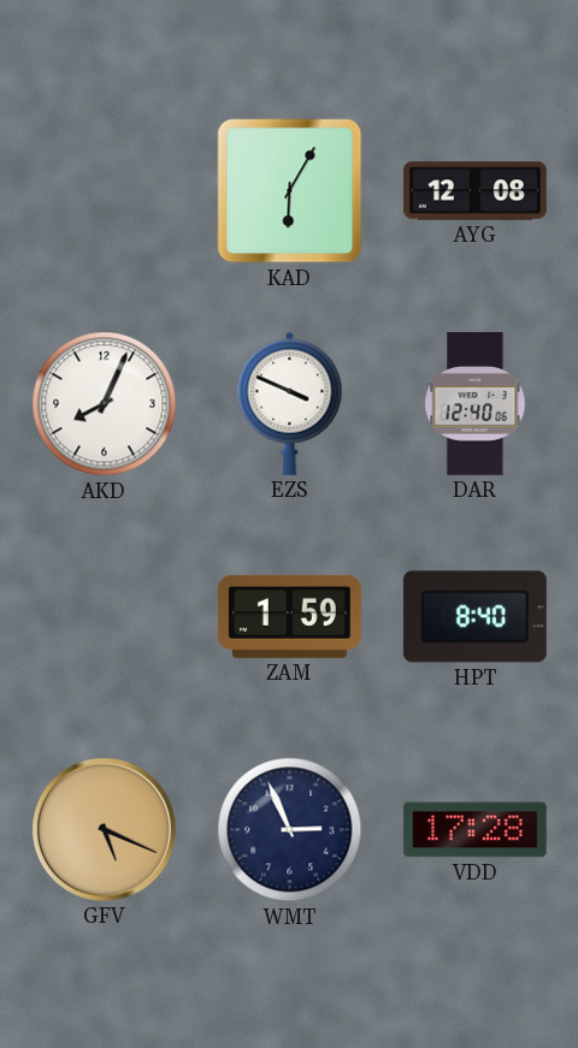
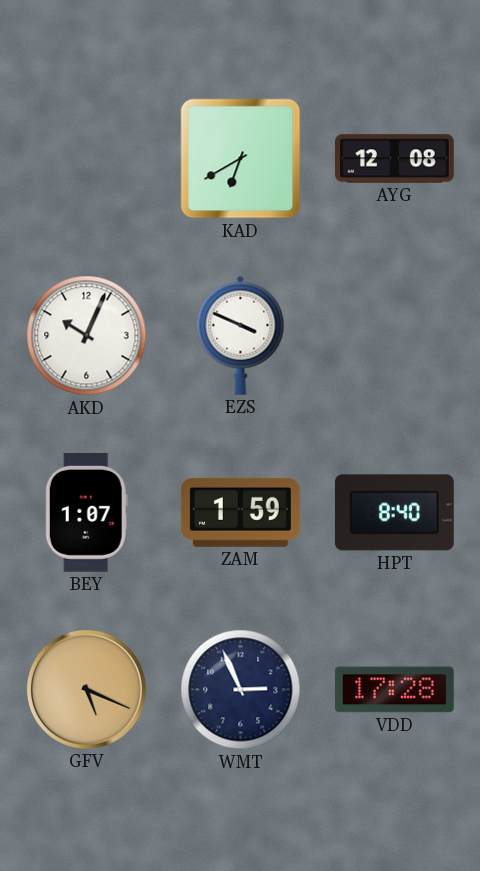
KAD: 6:05 -> 6:40 (241, 159)
AKD: 8:04 -> 10:04 (87, 336)
DAR: 12:40 -> none (476, 404)
BEY: none -> 1:07 (86, 512)
